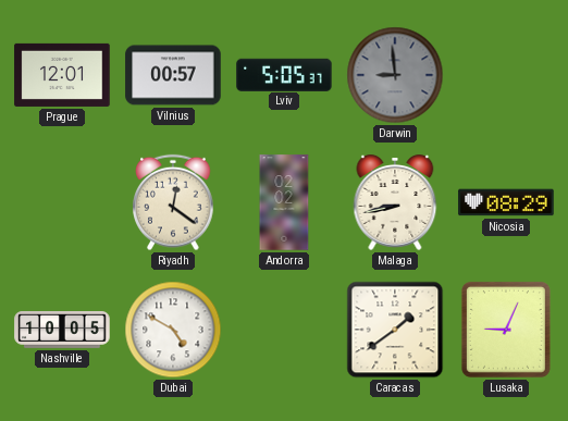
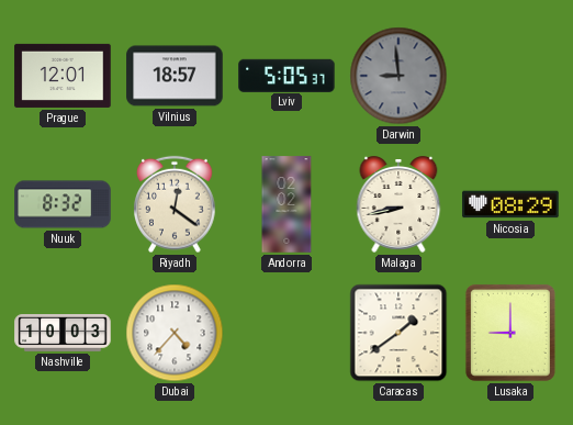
Vilnius: 00:57 -> 18:57 (175, 76)
Nuuk: none -> 8:32 (63, 204)
Nashville: 10:05 -> 10:03 (63, 334)
Dubai: 4:50 -> 4:37 (175, 333)
Lusaka: 9:04 -> 9:00 (510, 333)
